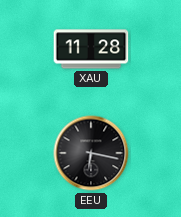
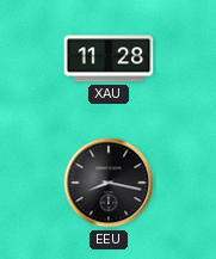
EEU: 6:17 -> 8:17 (109, 183)
